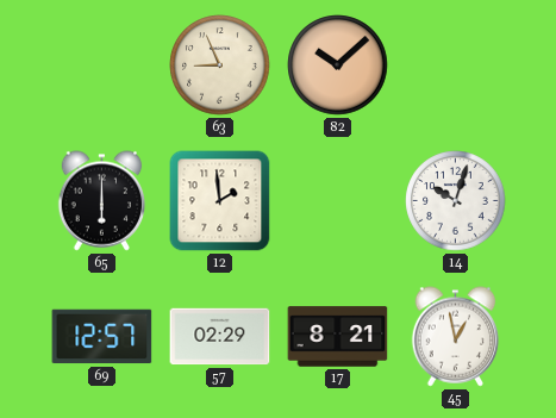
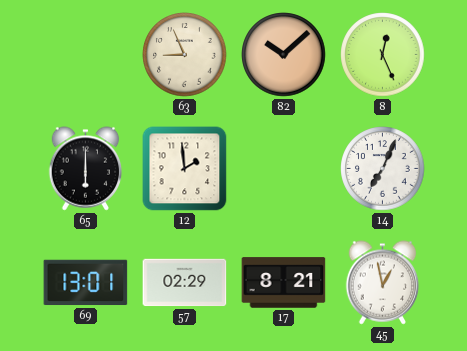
8: none -> 12:26 (383, 55)
14: 10:03 -> 7:04 (383, 169)
69: 12:57 -> 13:01 (86, 283)
